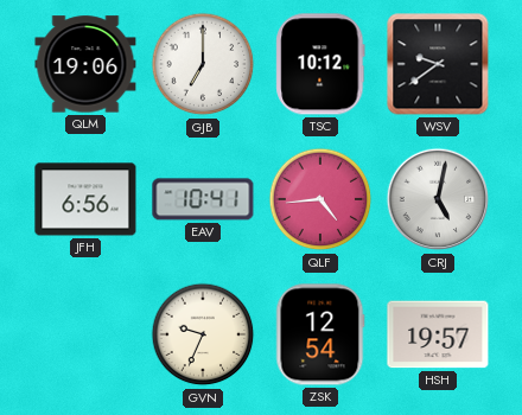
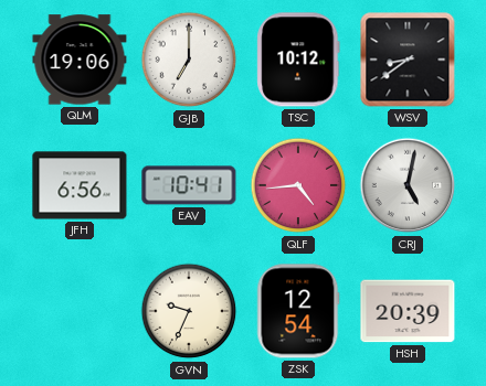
WSV: 9:39 -> 8:39 (408, 60)
HSH: 19:57 -> 20:39 (408, 311)
